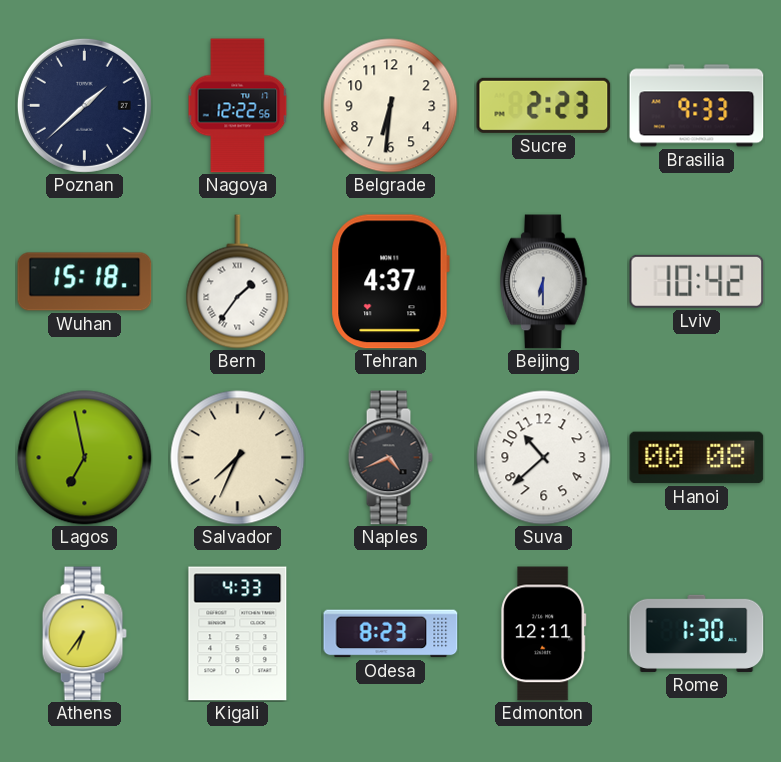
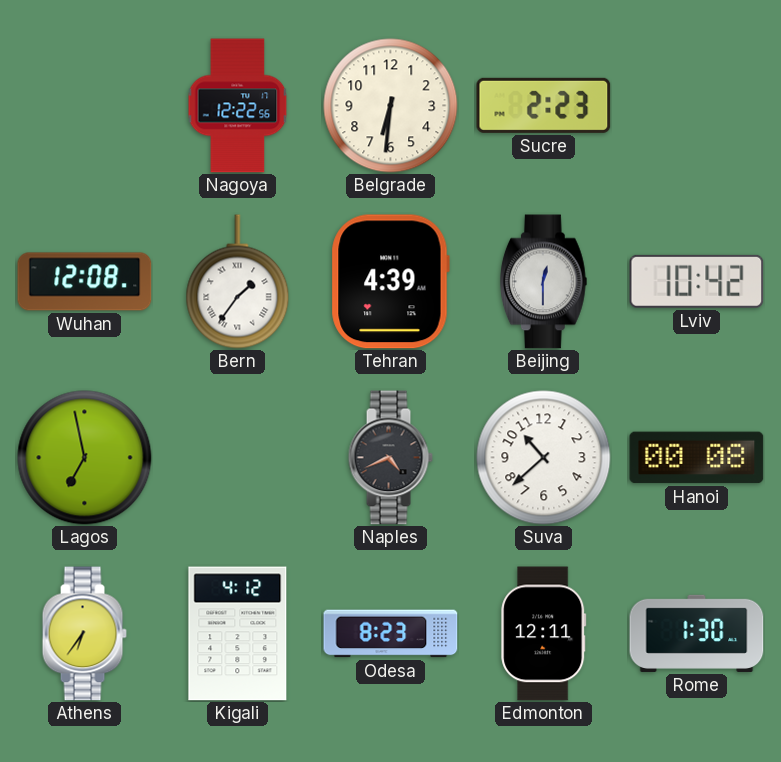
Poznan: 1:38 -> none (84, 105)
Brasilia: 9:33 -> none (697, 106)
Wuhan: 15:18 -> 12:08 (85, 282)
Tehran: 4:37 -> 4:39 (390, 282)
Beijing: 6:30 -> 12:30 (543, 282)
Salvador: 7:34 -> none (238, 458)
Kigali: 4:33 -> 4:12 (238, 634)
